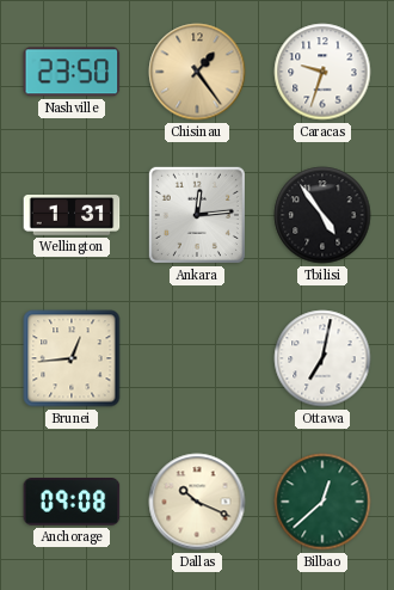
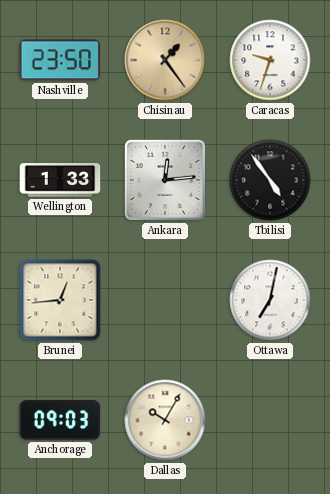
Wellington: 1:31 -> 1:33 (60, 180)
Anchorage: 09:08 -> 09:03 (60, 421)
Dallas: 10:19 -> 10:05 (165, 420)
Bilbao: 12:38 -> none (322, 502)
